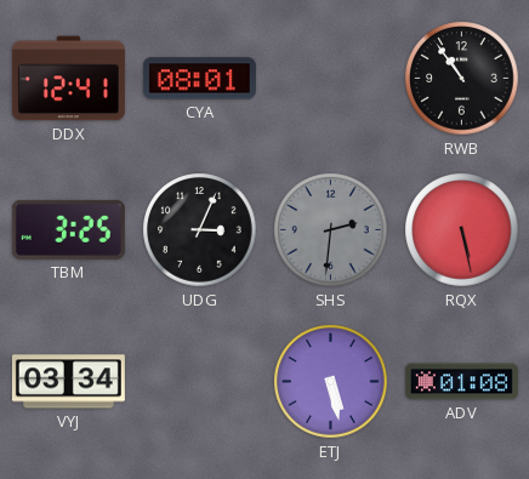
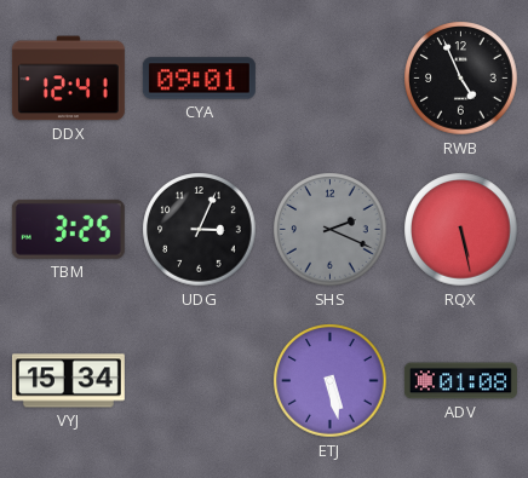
CYA: 08:01 -> 09:01 (199, 79)
RWB: 10:54 -> 4:56 (461, 79)
SHS: 2:31 -> 2:19 (331, 230)
VYJ: 03:34 -> 15:34 (68, 381)
